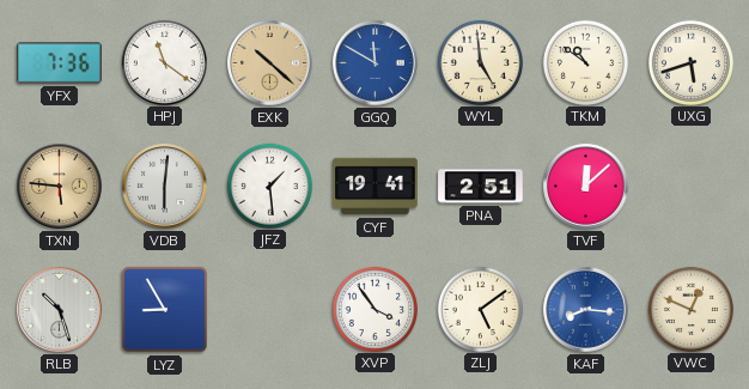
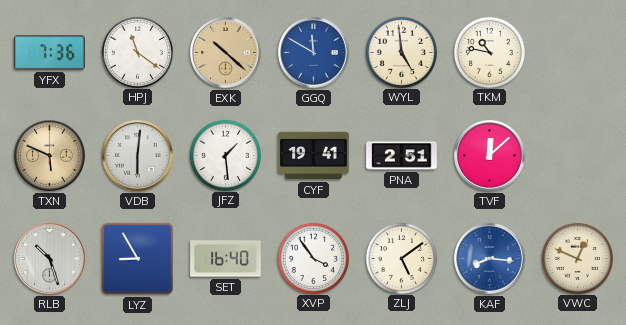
TKM: 10:51 -> 10:47 (489, 52)
UXG: 5:42 -> none (690, 62)
TXN: 5:46 -> 5:49 (50, 156)
SET: none -> 16:40 (226, 259)
